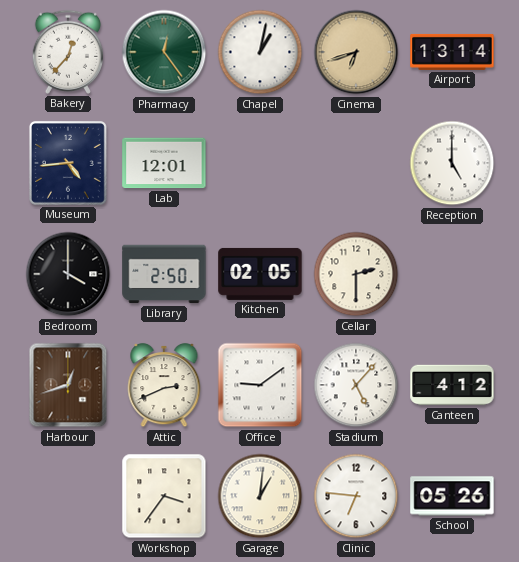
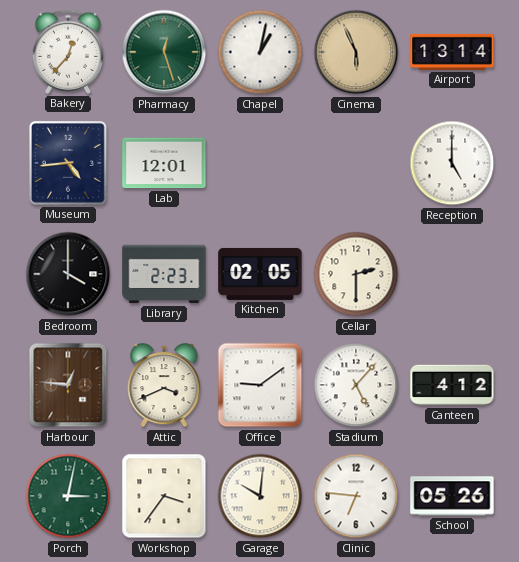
Pharmacy: 12:24 -> 12:27 (164, 52)
Cinema: 6:42 -> 5:56 (356, 52)
Library: 2:50 -> 2:23 (164, 274)
Harbour: 12:42 -> 12:46 (68, 385)
Attic: 2:41 -> 3:41 (164, 385)
Porch: none -> 3:02 (68, 496)
Garage: 1:01 -> 10:01 (260, 496)
